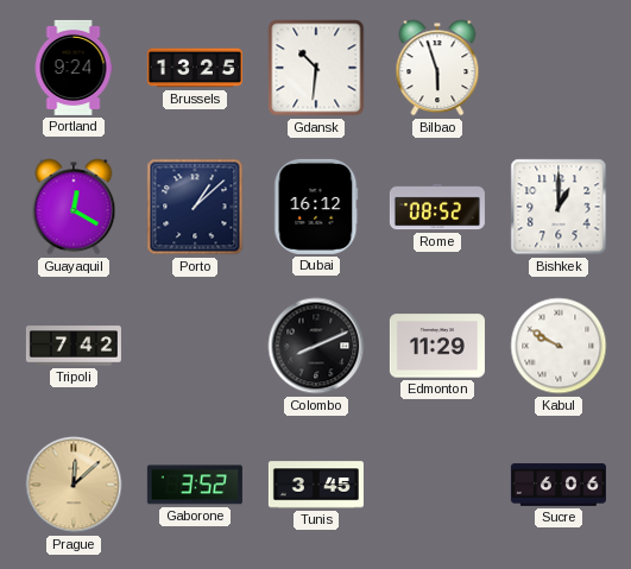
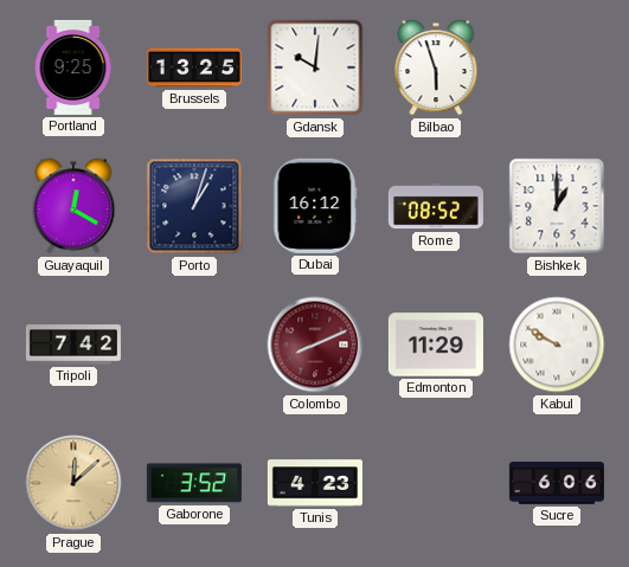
Portland: 9:24 -> 9:25 (73, 67)
Gdansk: 10:31 -> 10:01 (315, 67)
Porto: 1:08 -> 1:03 (194, 206)
Colombo dial: black -> burgundy (315, 344)
Tunis: 3:45 -> 4:23 (315, 483)
